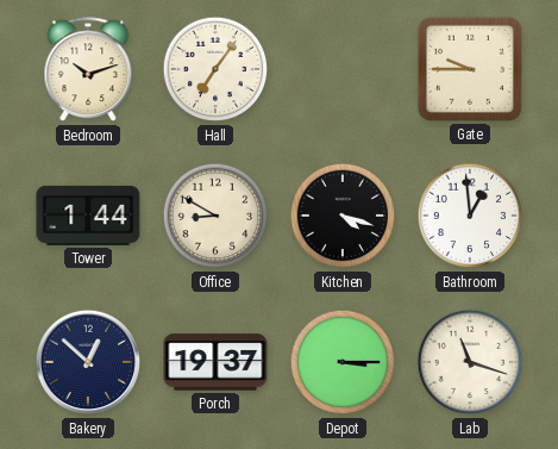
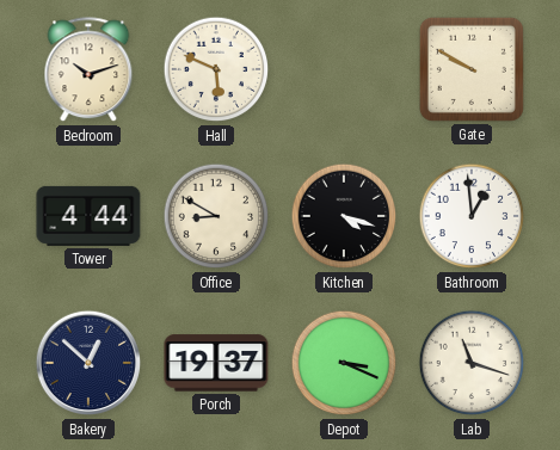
Hall: 7:06 -> 5:49 (216, 69)
Gate: 9:45 -> 9:50 (472, 69)
Tower: 1:44 -> 4:44 (88, 216)
Depot: 3:15 -> 3:19 (344, 363)
